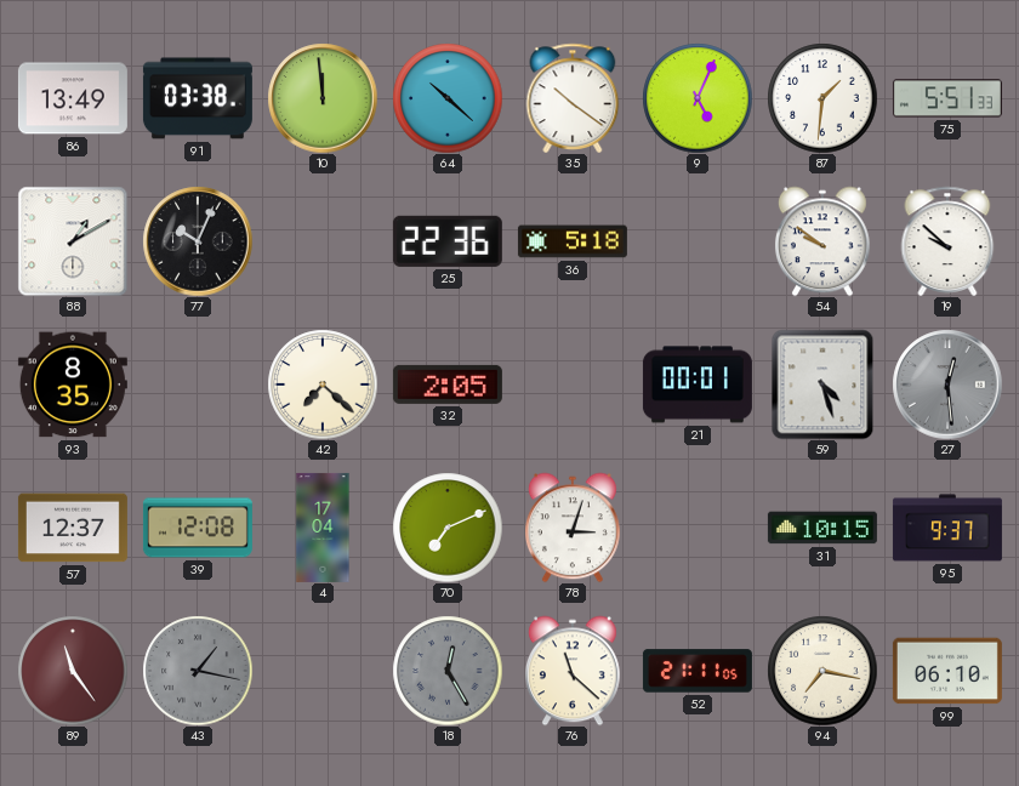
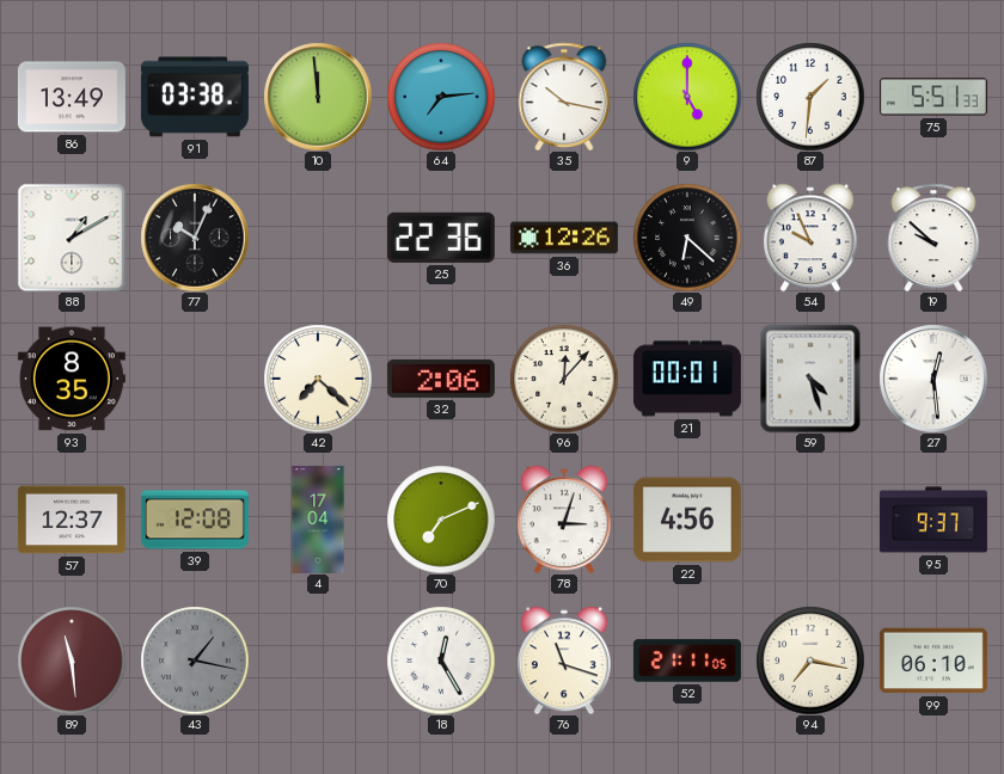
64: 10:22 -> 7:14 (441, 97)
35: 10:21 -> 10:17 (564, 97)
9: 5:04 -> 5:00 (687, 97)
36: 5:18 -> 12:26 (564, 238)
49: none -> 6:22 (687, 238)
54: 9:51 -> 9:56 (810, 238)
32: 2:05 -> 2:06 (441, 379)
96: none -> 12:07 (564, 379)
27 dial: grey -> white (933, 379)
22: none -> 4:56 (687, 520)
31: 10:15 -> none (822, 528)
89: 11:24 -> 11:29 (72, 661)
18 dial: grey -> white (441, 661)
76: 11:22 -> 11:18 (564, 661)
